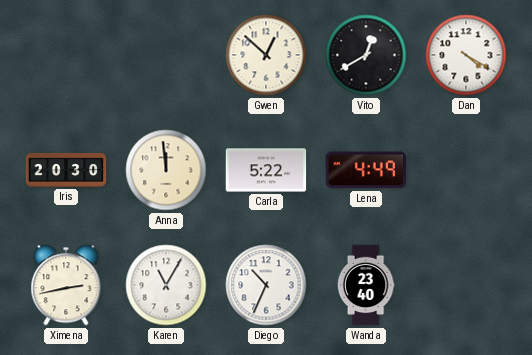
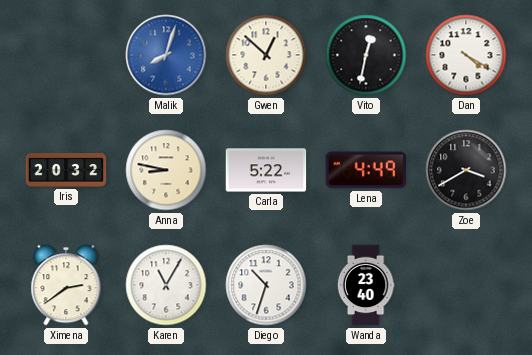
Malik: none -> 8:03 (166, 55)
Vito: 12:40 -> 12:32 (366, 55)
Iris: 20:30 -> 20:32 (66, 170)
Anna: 11:59 -> 8:47 (166, 170)
Zoe: none -> 3:40 (466, 170)
Ximena: 2:43 -> 2:39 (66, 285)
Diego: 10:34 -> 10:33 (266, 285)
